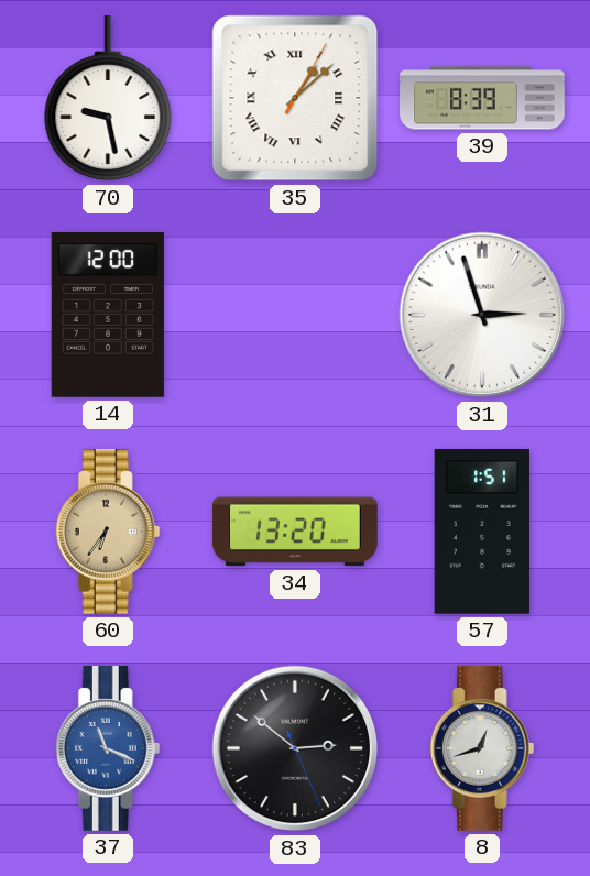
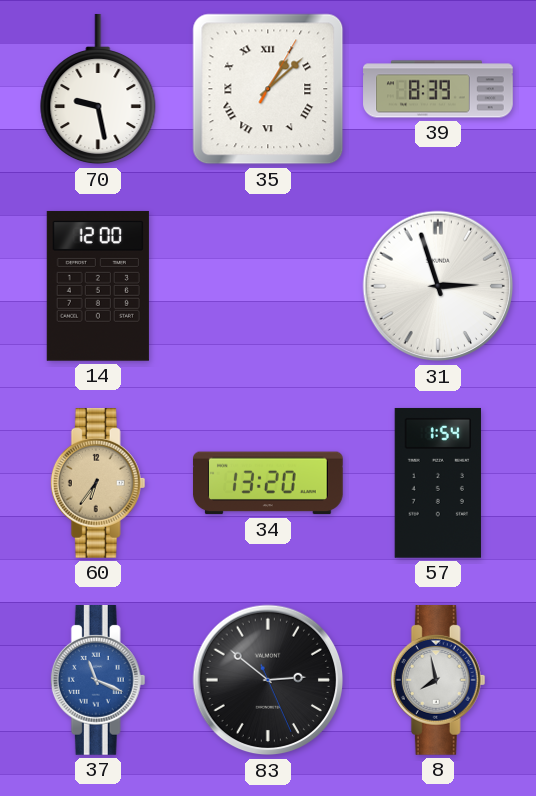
57: 1:51 -> 1:54 (438, 483)
8: 12:42 -> 7:58 (438, 681)
